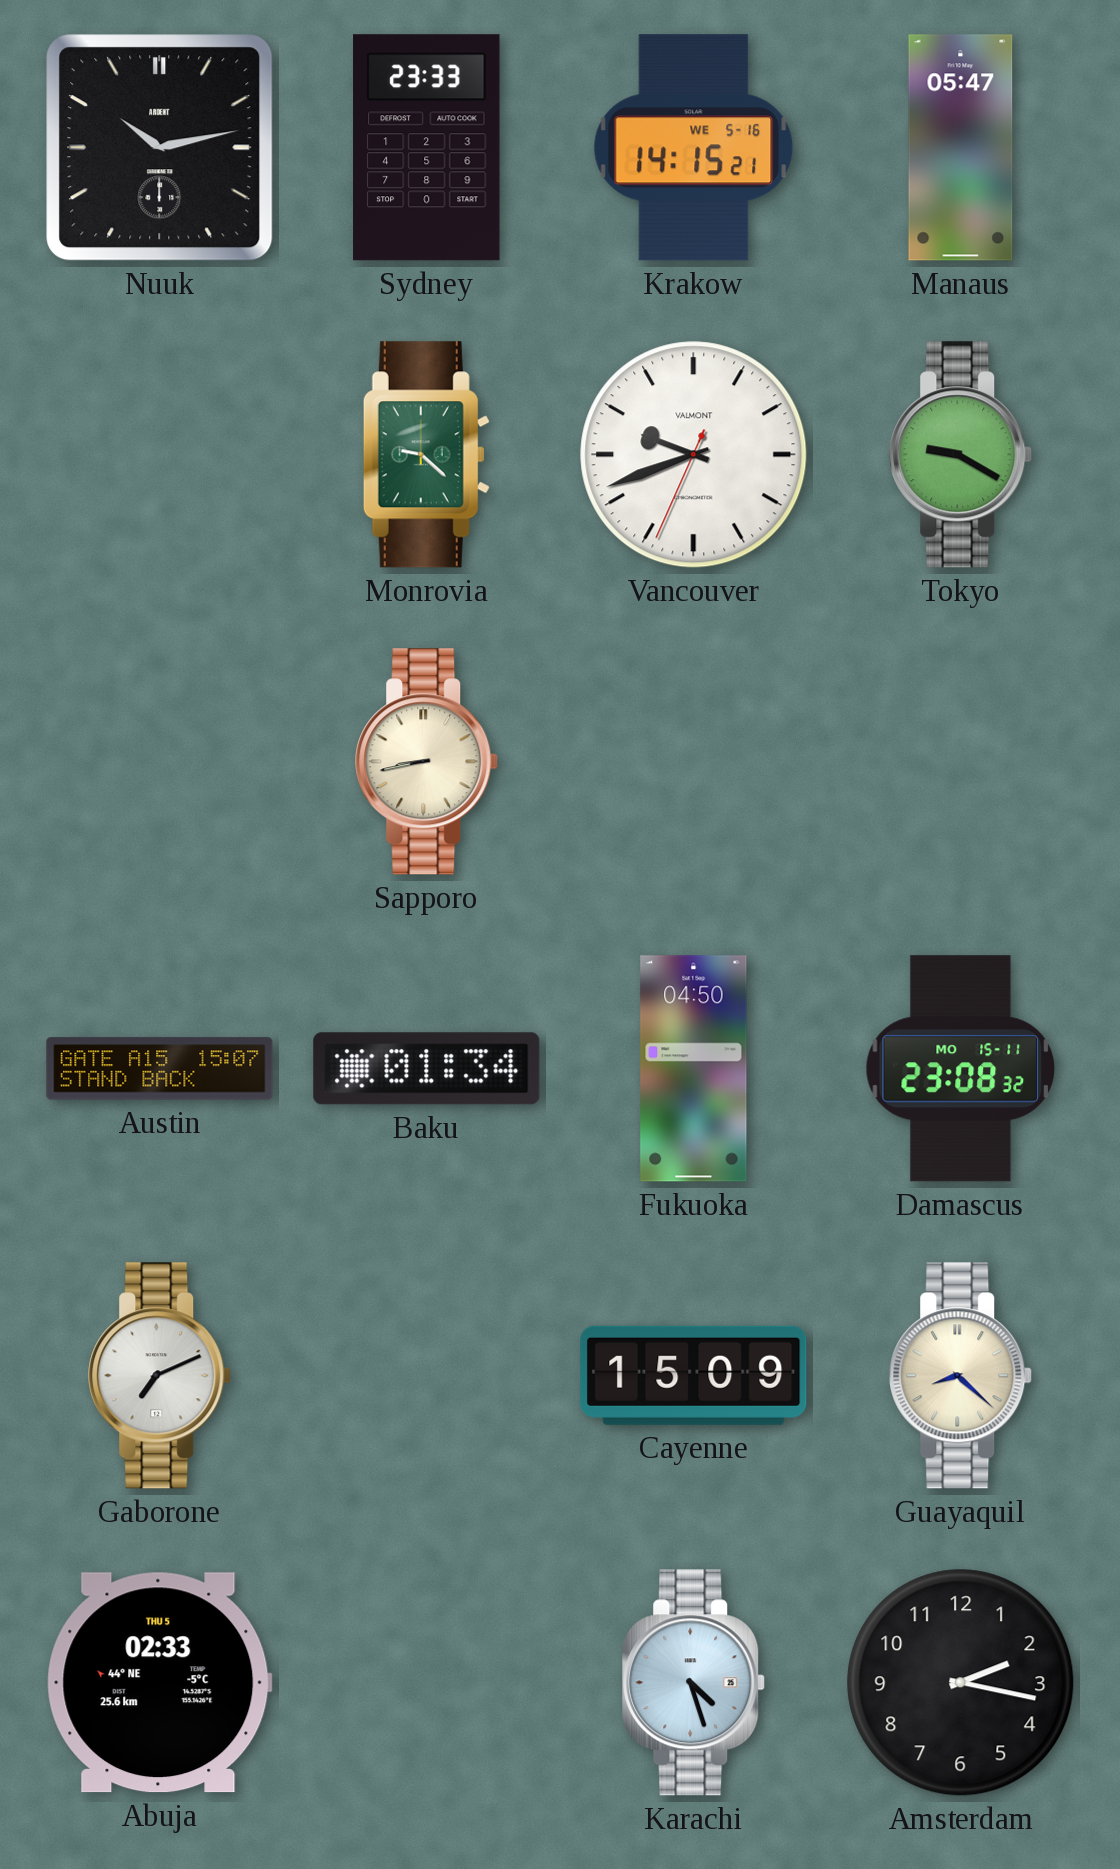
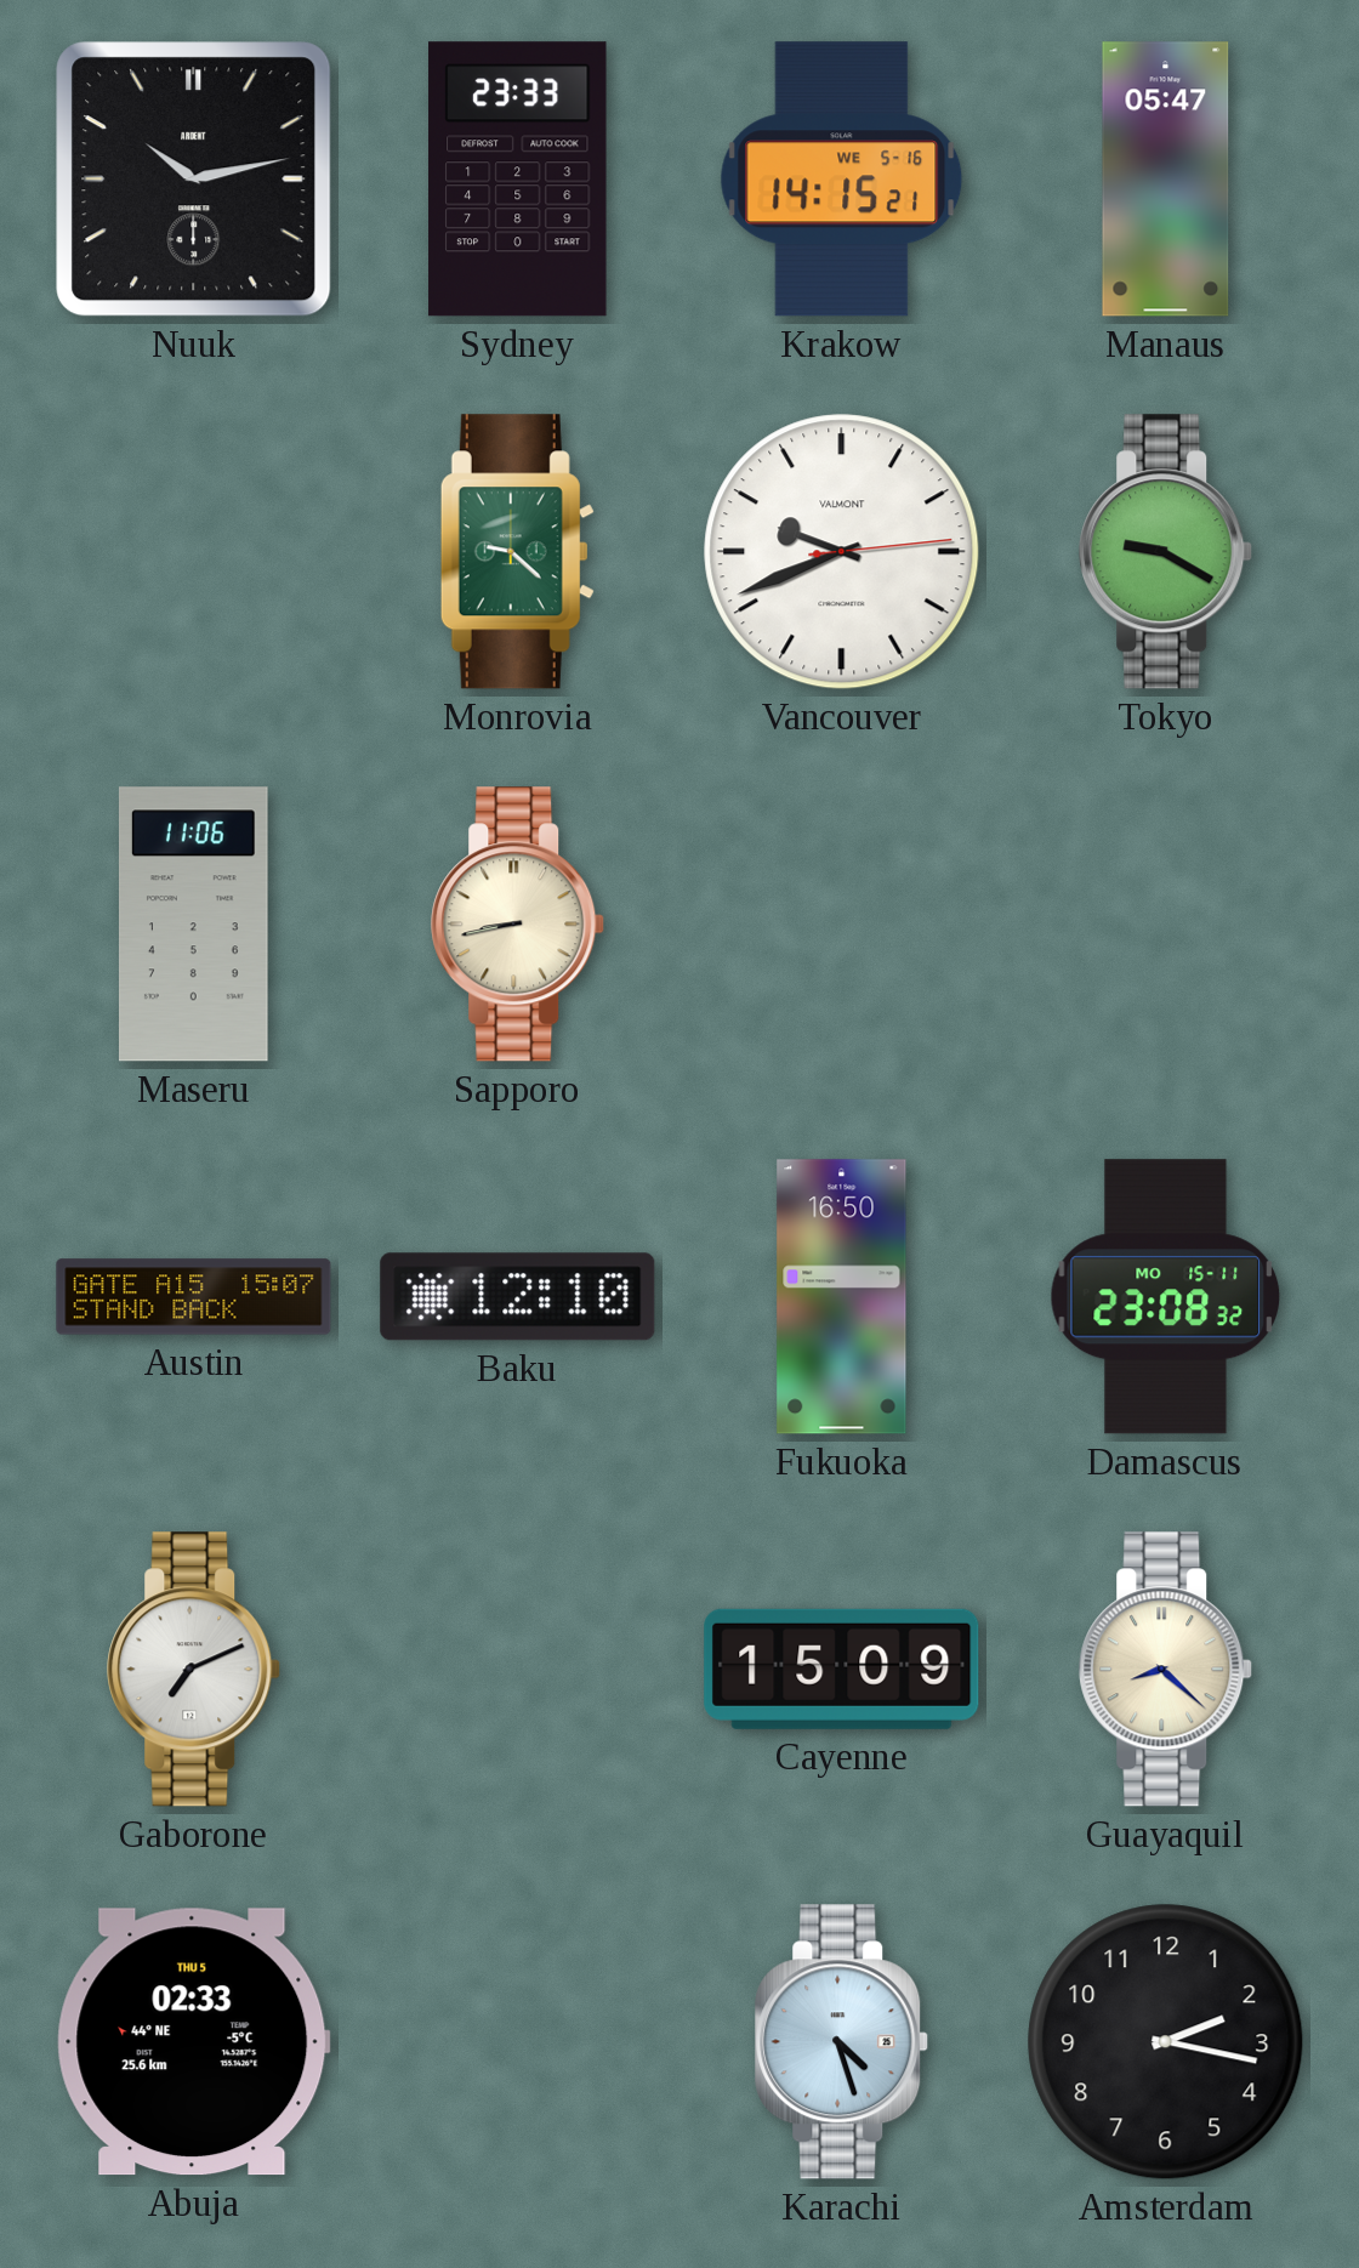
Vancouver: 9:41:34 -> 9:41:14 (842, 552)
Maseru: none -> 11:06 (193, 925)
Baku: 01:34 -> 12:10 (518, 1297)
Fukuoka: 04:50 -> 16:50 (842, 1297)
